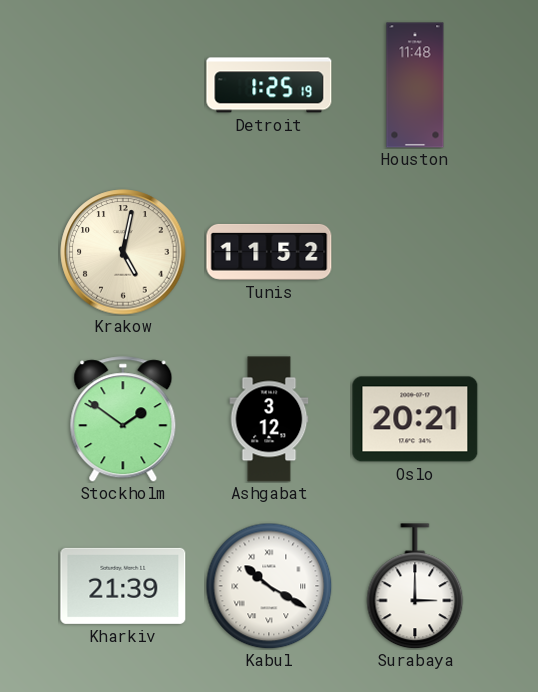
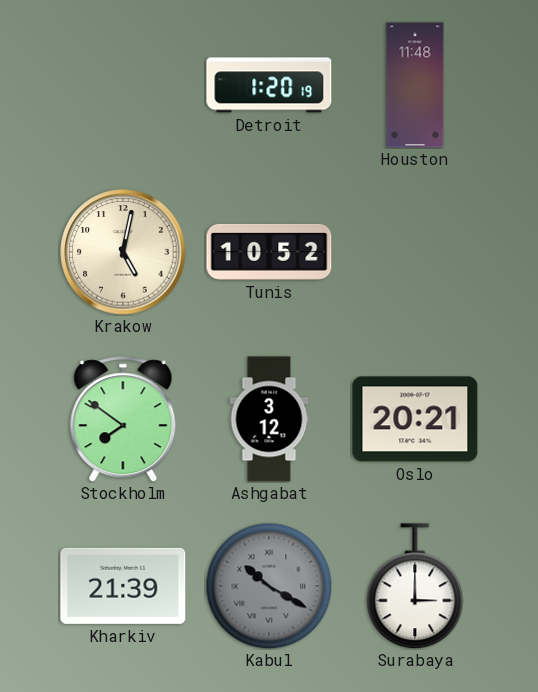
Detroit: 1:25 -> 1:20 (269, 85)
Tunis: 11:52 -> 10:52 (269, 252)
Stockholm: 1:51 -> 7:51 (123, 419)
Kabul dial: white -> grey (269, 586)
